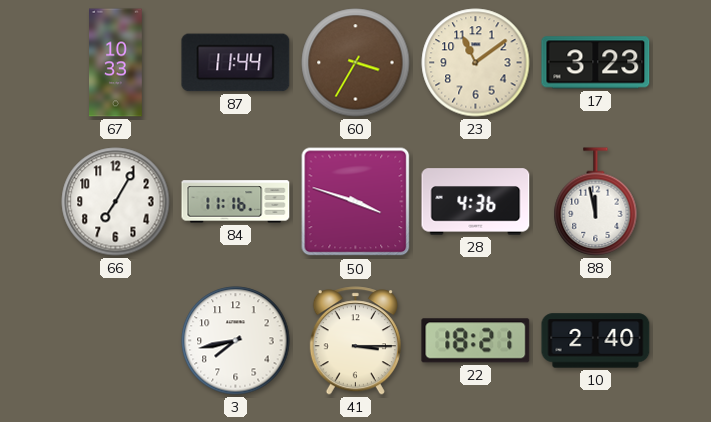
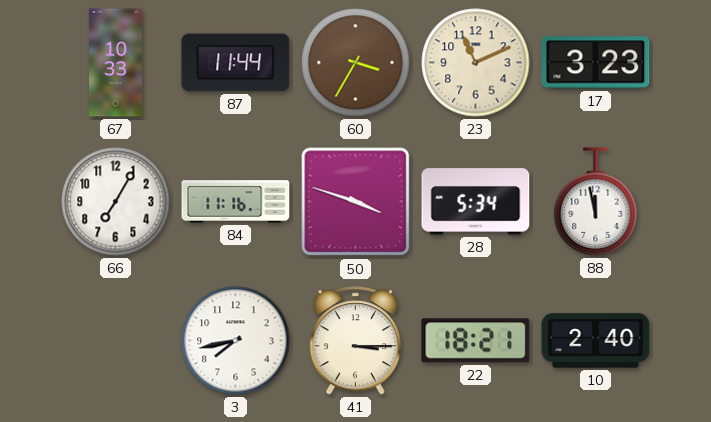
23: 11:09 -> 11:11 (476, 63)
28: 4:36 -> 5:34 (476, 202)
